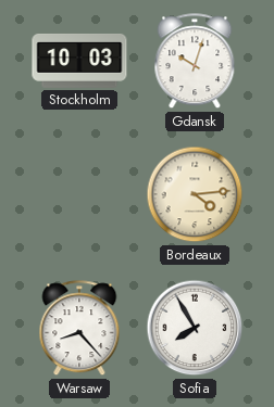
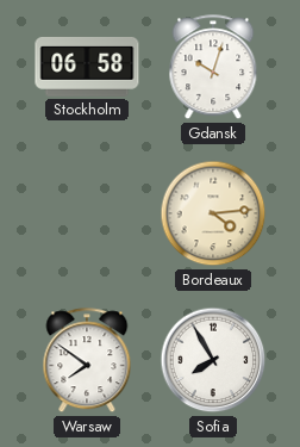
Stockholm: 10:03 -> 06:58 (87, 67)
Warsaw: 8:23 -> 7:51 (87, 361)
